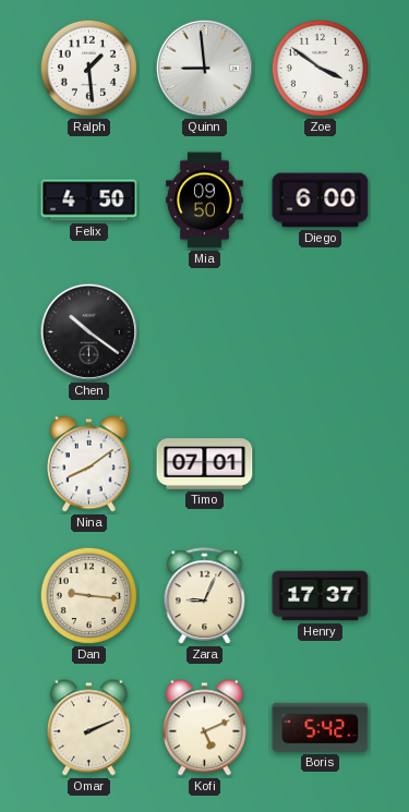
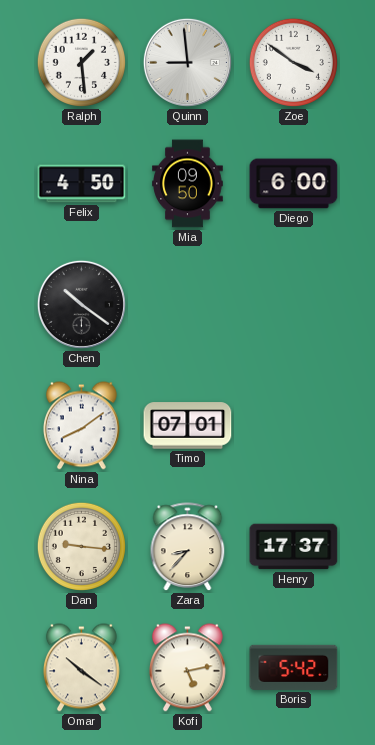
Zara: 9:04 -> 8:37 (188, 547)
Omar: 2:11 -> 10:21 (81, 668)
Kofi: 5:11 -> 5:13 (187, 668)
